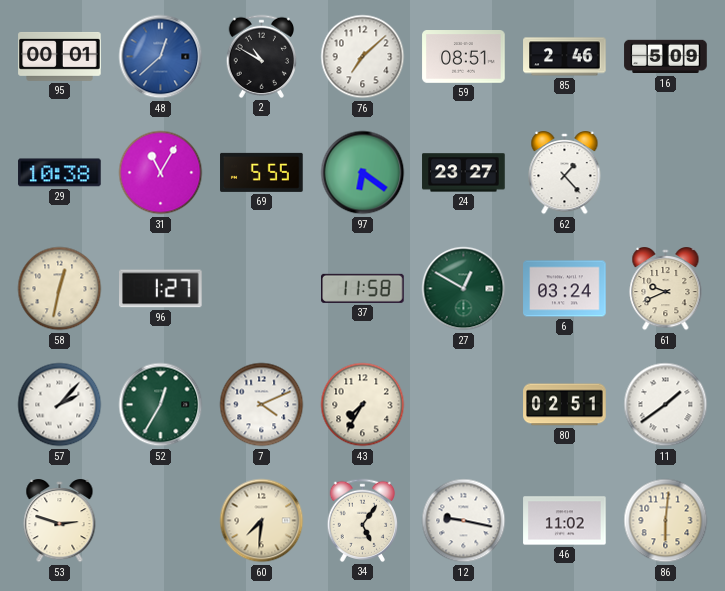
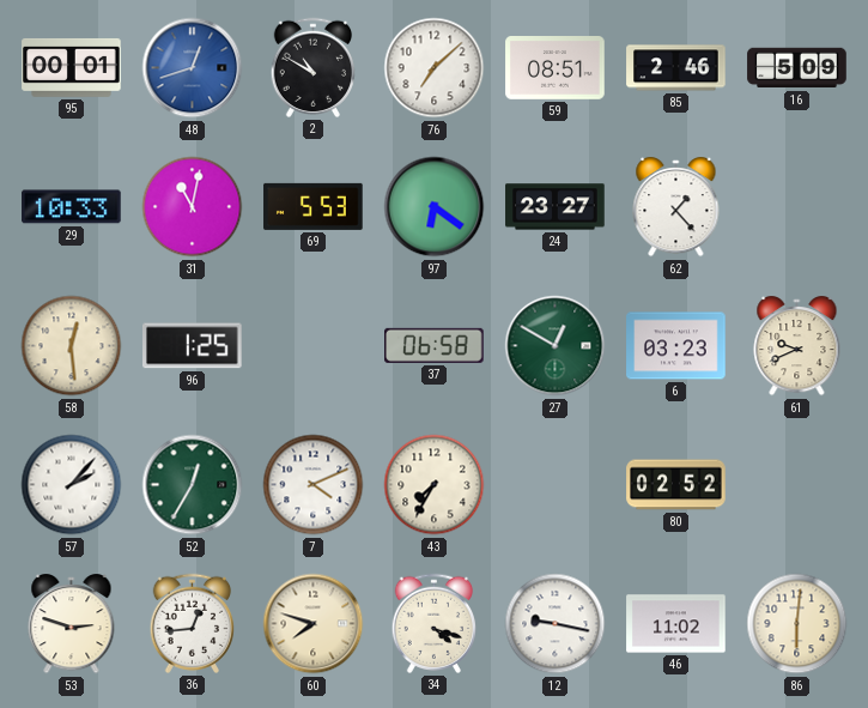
48: 12:38 -> 12:42 (193, 68)
29: 10:38 -> 10:33 (72, 207)
31: 11:05 -> 11:02 (193, 207)
69: 5:55 -> 5:53 (314, 206)
58: 12:32 -> 12:29 (72, 346)
96: 1:27 -> 1:25 (193, 346)
37: 11:58 -> 06:58 (435, 345)
6: 03:24 -> 03:23 (676, 346)
80: 02:51 -> 02:52 (676, 485)
11: 1:39 -> none (666, 405)
36: none -> 12:44 (193, 623)
60: 7:31 -> 7:48 (314, 624)
34: 5:06 -> 4:18 (435, 623)
